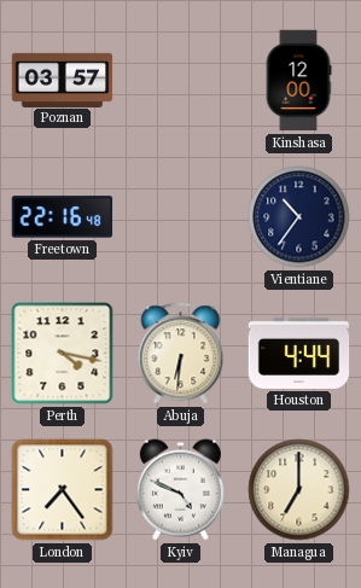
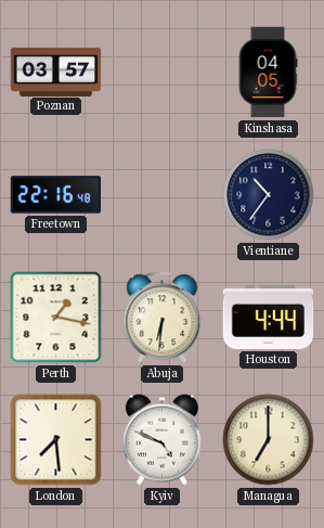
Kinshasa: 12:00 -> 04:05 (268, 73)
Perth: 4:17 -> 1:17 (56, 318)
London: 7:24 -> 7:29 (56, 440)
